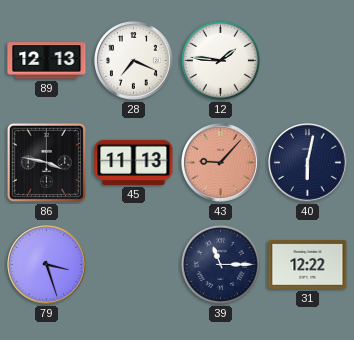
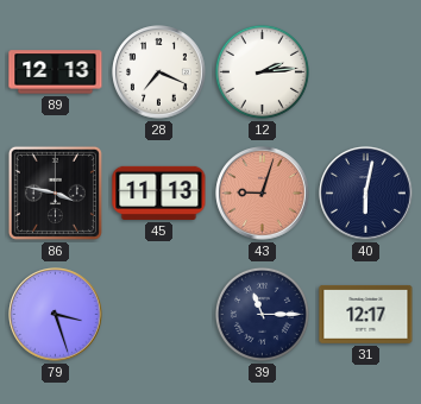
12: 1:46 -> 2:14 (262, 71)
43: 9:07 -> 9:03 (263, 194)
31: 12:22 -> 12:17 (366, 314)
